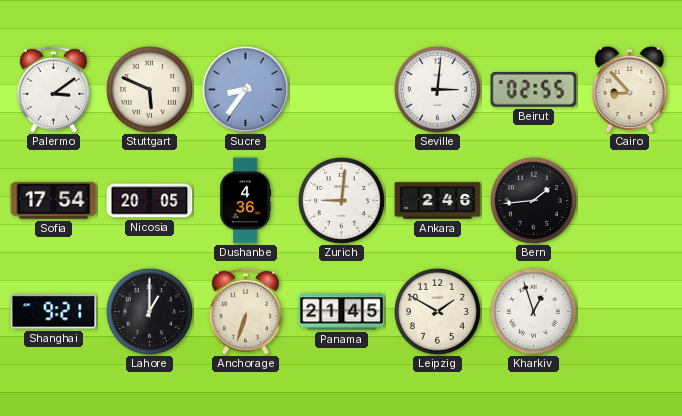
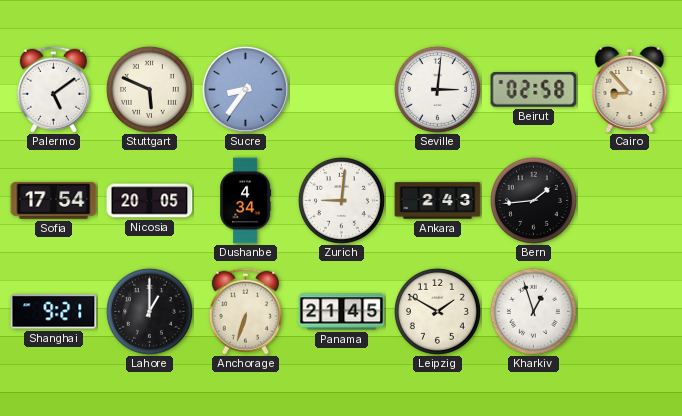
Palermo: 3:09 -> 5:09 (53, 89)
Beirut: 02:55 -> 02:58 (534, 90)
Dushanbe: 4:36 -> 4:34 (246, 201)
Ankara: 2:46 -> 2:43 (438, 201)
